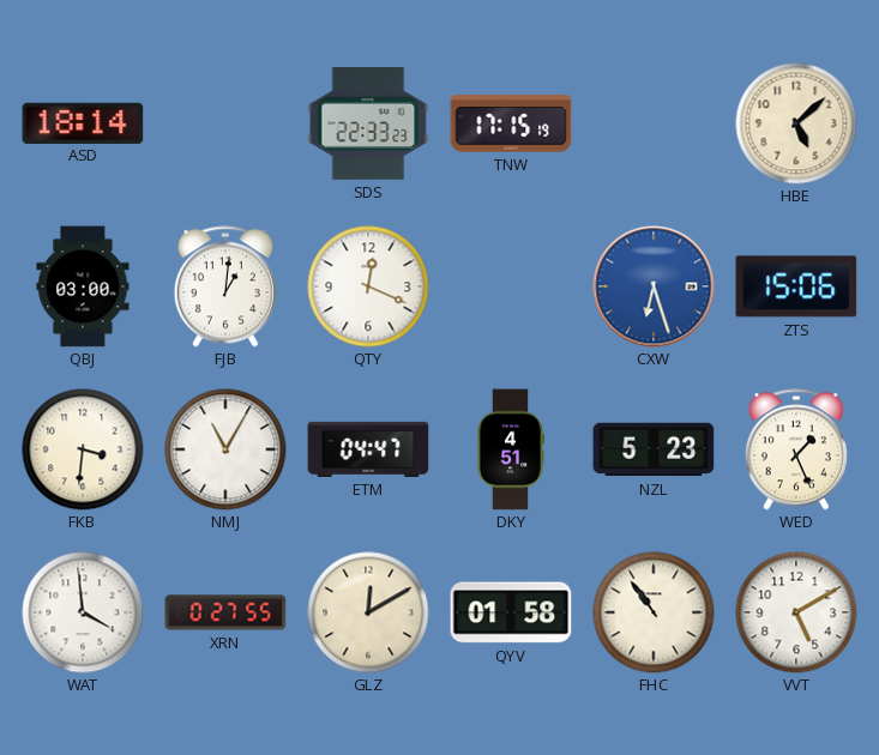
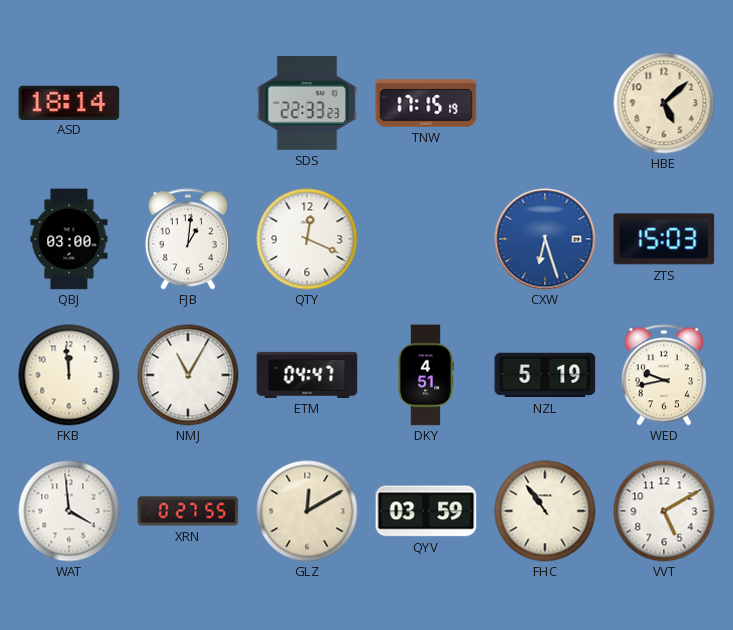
ZTS: 15:06 -> 15:03 (664, 239)
FKB: 3:31 -> 11:59 (69, 375)
NZL: 5:23 -> 5:19 (545, 375)
WED: 1:26 -> 9:43 (664, 375)
QYV: 01:58 -> 03:59 (426, 511)
